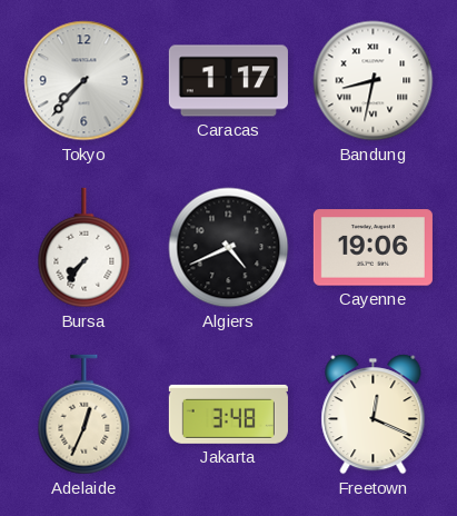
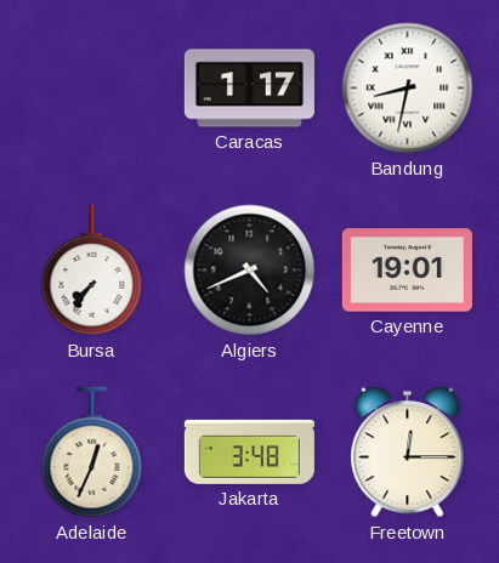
Tokyo: 7:37 -> none (85, 81)
Cayenne: 19:06 -> 19:01 (407, 271)
Freetown: 12:19 -> 12:15 (408, 453)
